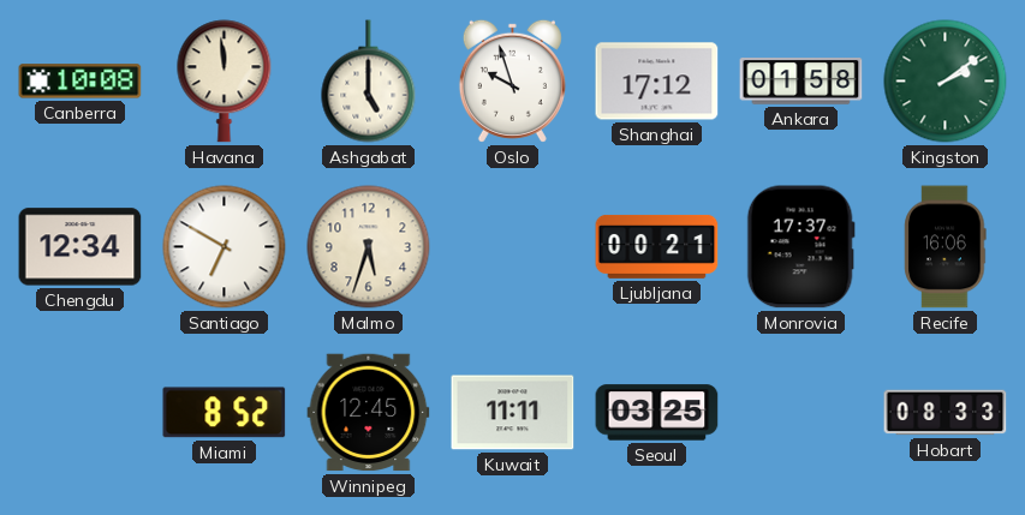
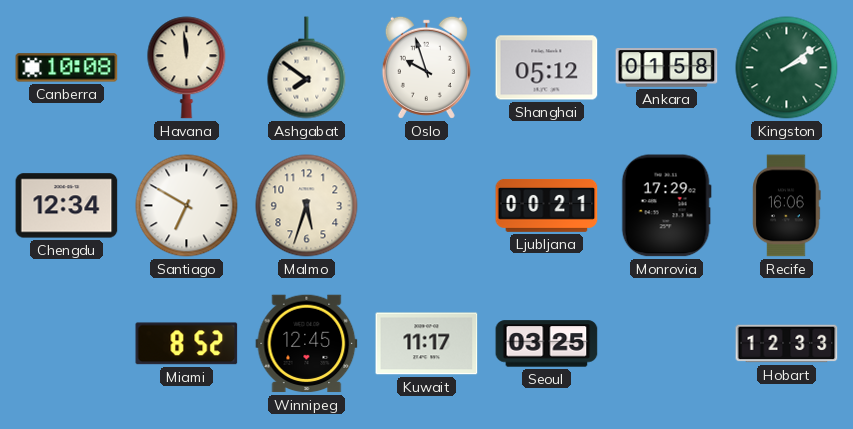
Ashgabat: 5:00 -> 7:51 (307, 68)
Shanghai: 17:12 -> 05:12 (547, 68)
Monrovia: 17:37 -> 17:29 (666, 206)
Kuwait: 11:11 -> 11:17 (427, 344)
Hobart: 08:33 -> 12:33 (787, 344)
